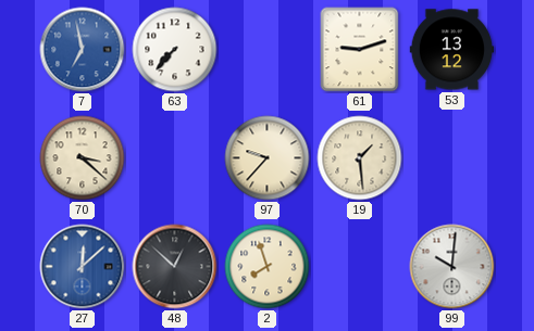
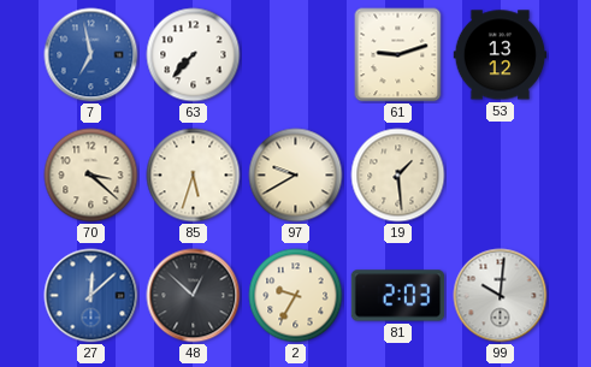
85: none -> 5:33 (194, 176)
97: 9:37 -> 9:40 (296, 176)
2: 7:57 -> 9:35 (296, 296)
81: none -> 2:03 (398, 296)
